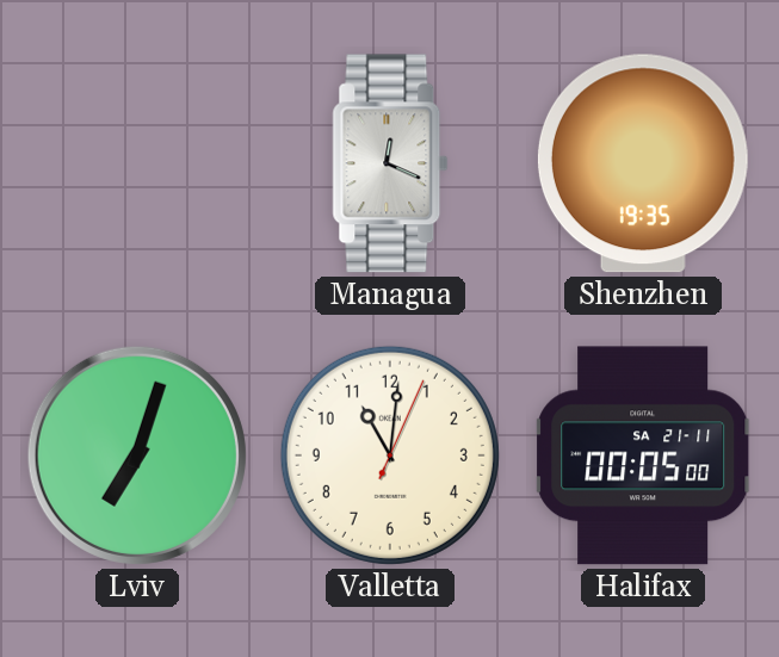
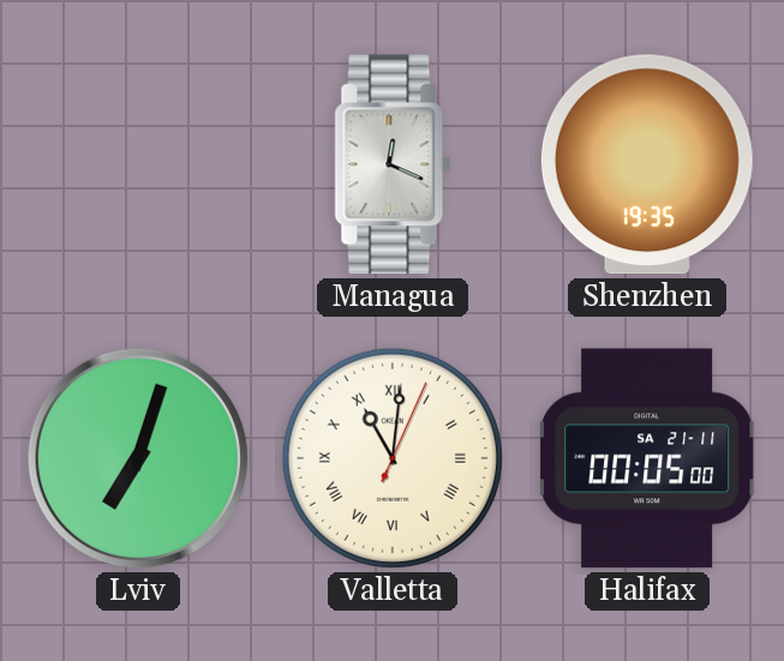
Valletta numerals: Arabic -> Roman (393, 458)
